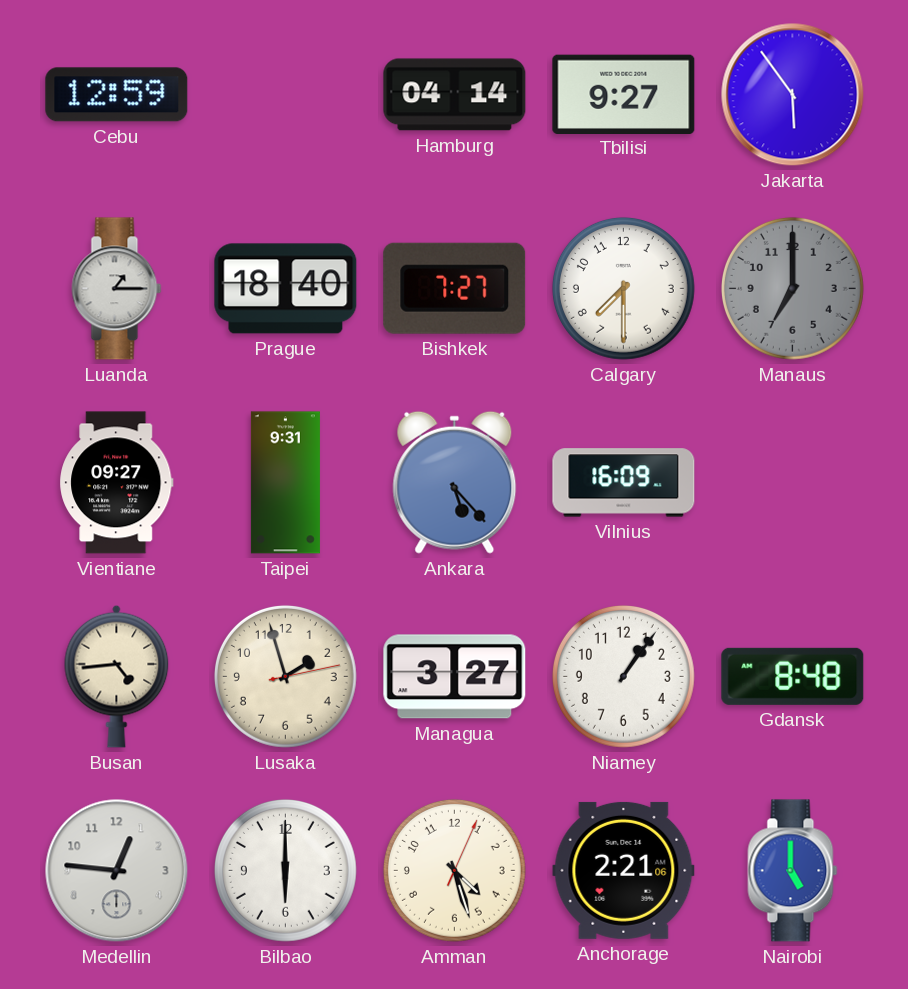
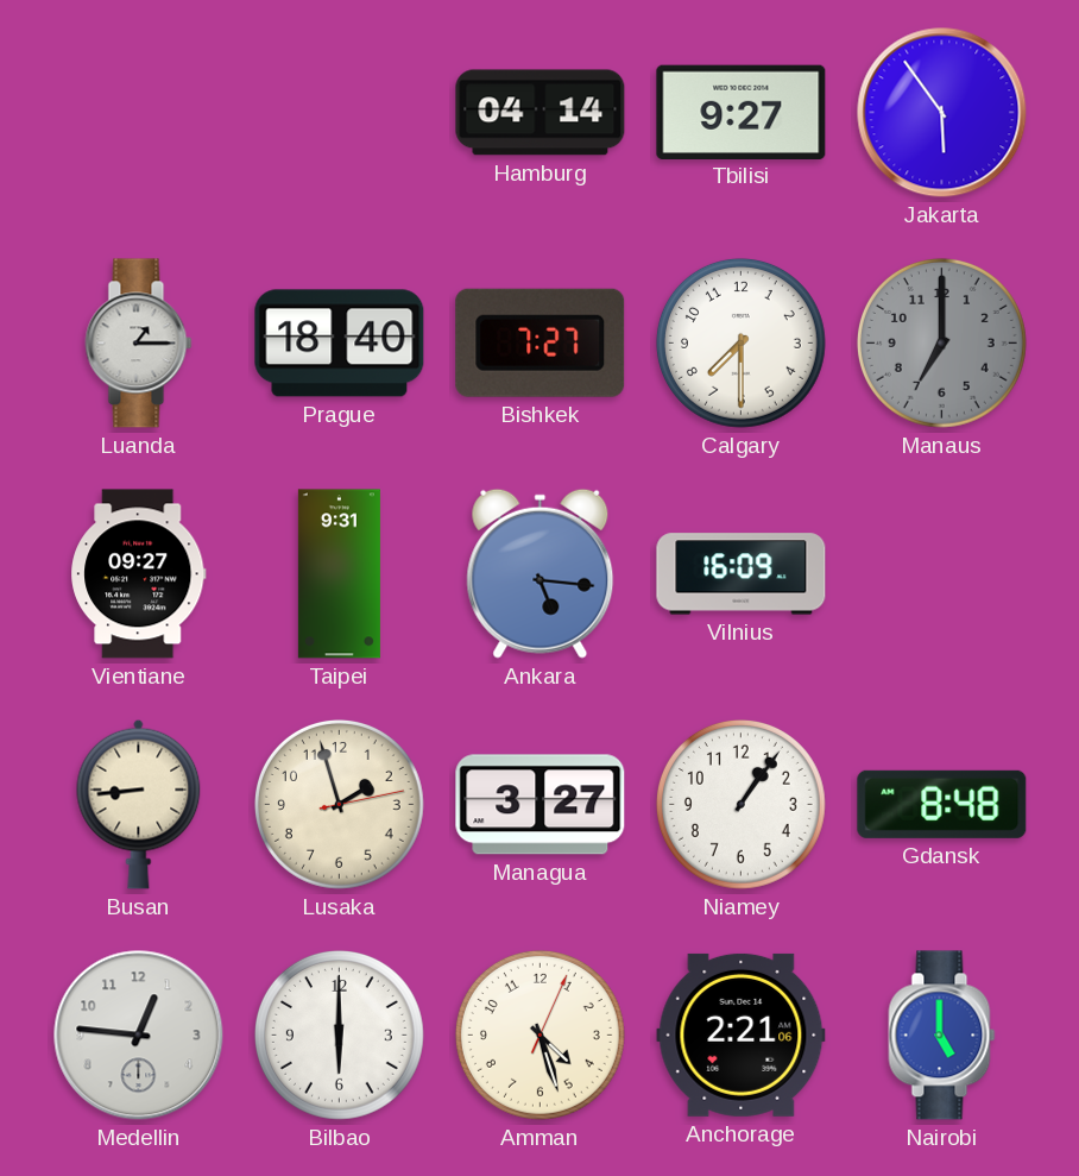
Cebu: 12:59 -> none (117, 95)
Ankara: 5:23 -> 5:16 (541, 573)
Busan: 4:44 -> 8:44 (139, 804)
